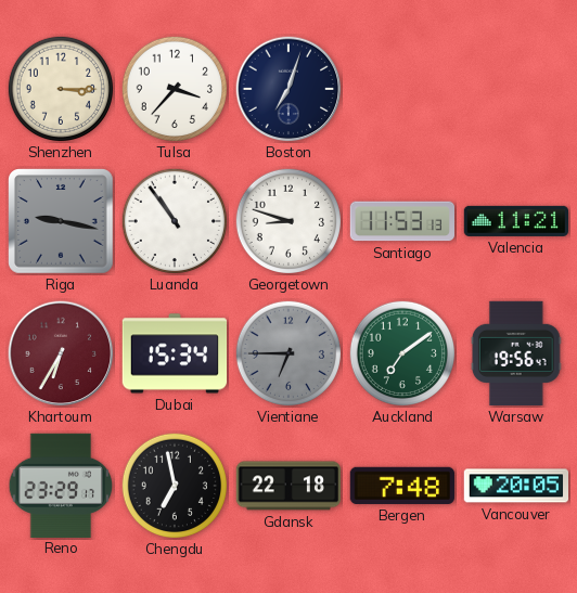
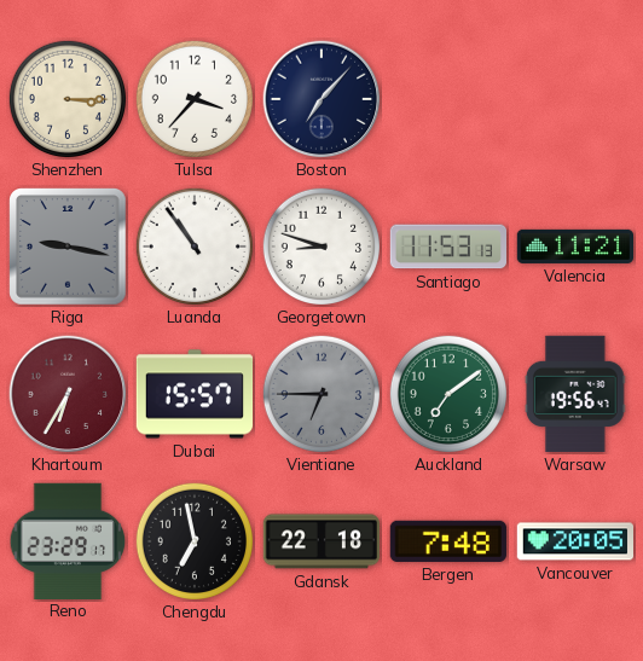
Boston: 7:03 -> 7:07 (321, 99)
Dubai: 15:34 -> 15:57 (195, 394)
